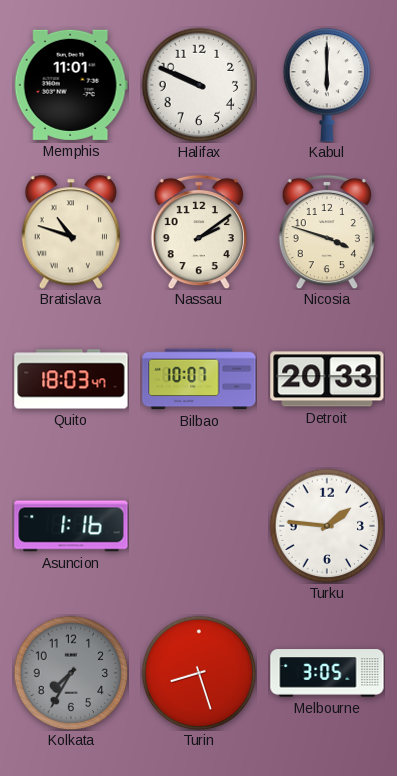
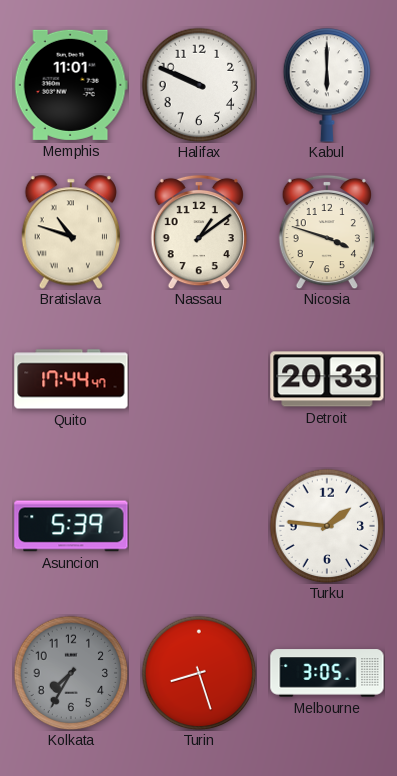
Nassau: 2:09 -> 1:09 (199, 232)
Quito: 18:03 -> 17:44 (71, 379)
Bilbao: 10:07 -> none (199, 379)
Asuncion: 1:16 -> 5:39 (71, 526)
